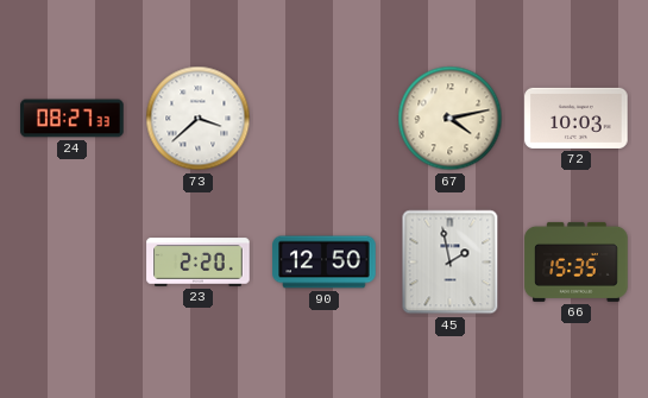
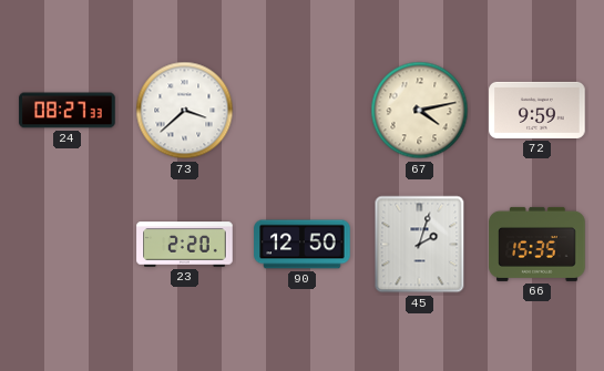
72: 10:03 -> 9:59 (538, 110)
45: 1:58 -> 2:03 (420, 245)
